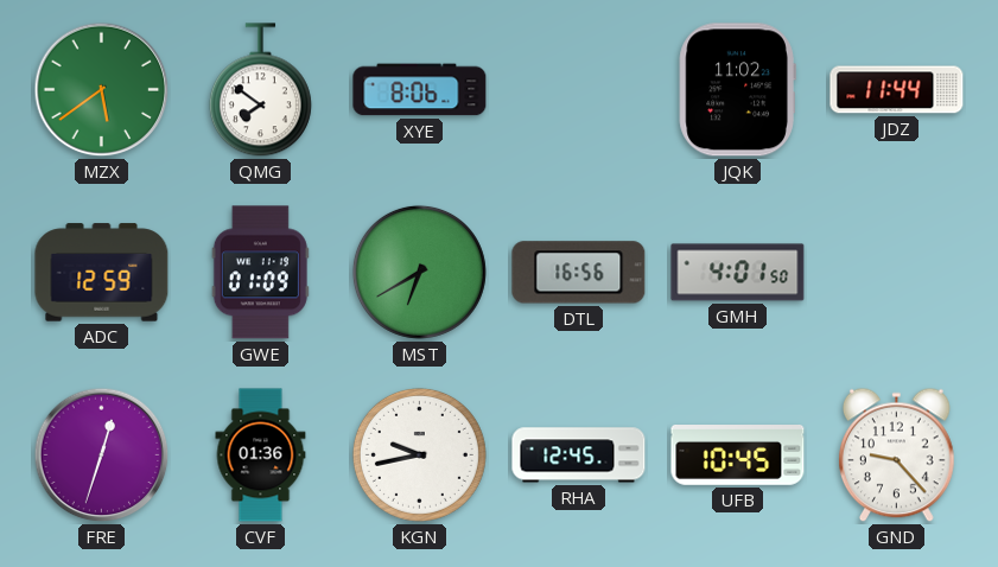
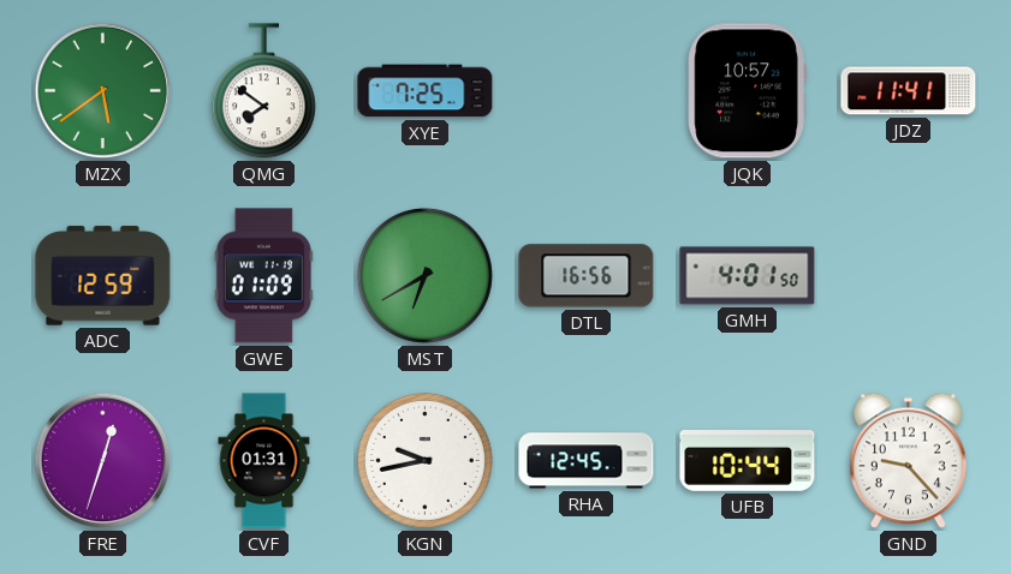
XYE: 8:06 -> 7:25 (426, 91)
JQK: 11:02 -> 10:57 (747, 91)
JDZ: 11:44 -> 11:41 (909, 91)
CVF: 01:36 -> 01:31 (264, 461)
UFB: 10:45 -> 10:44 (748, 461)
